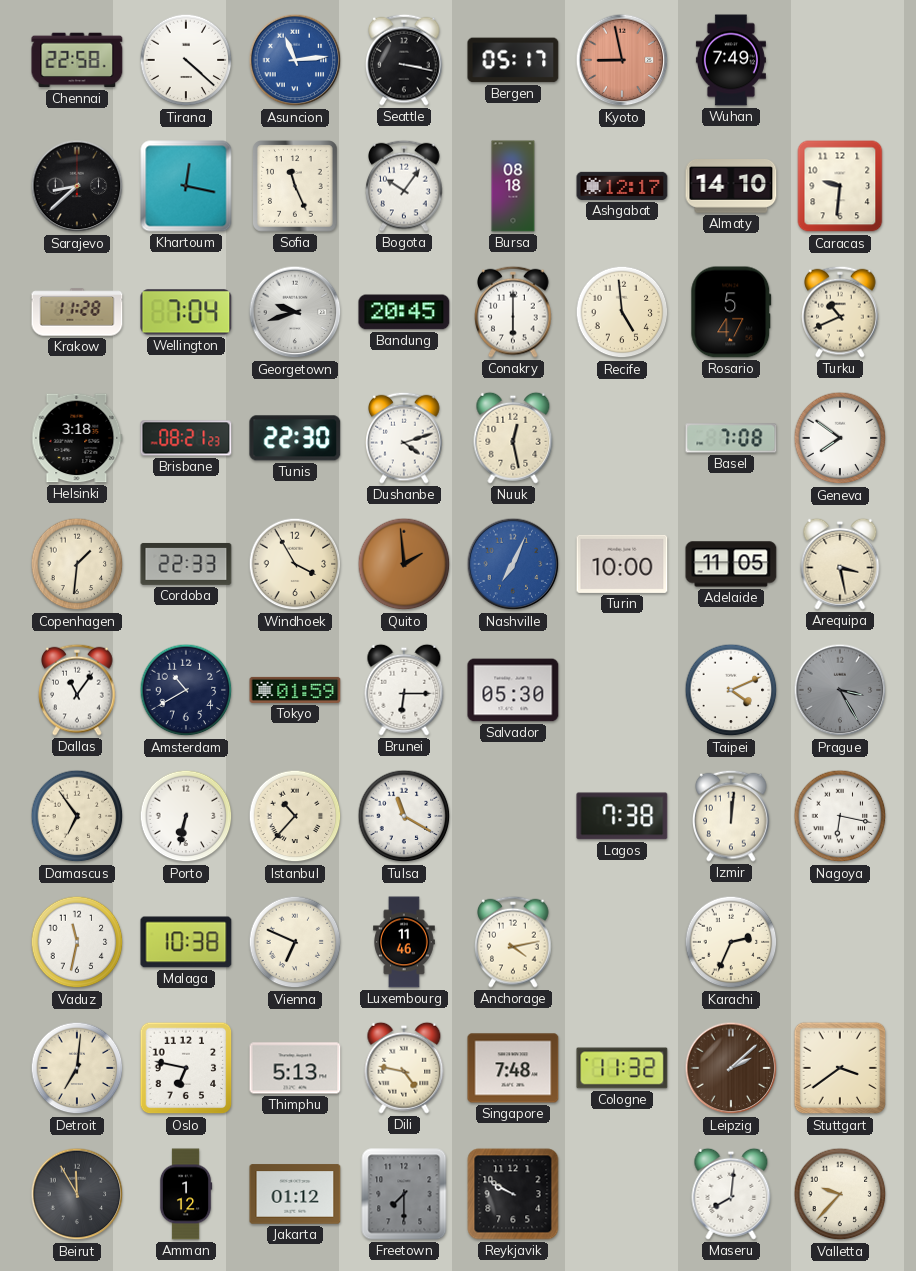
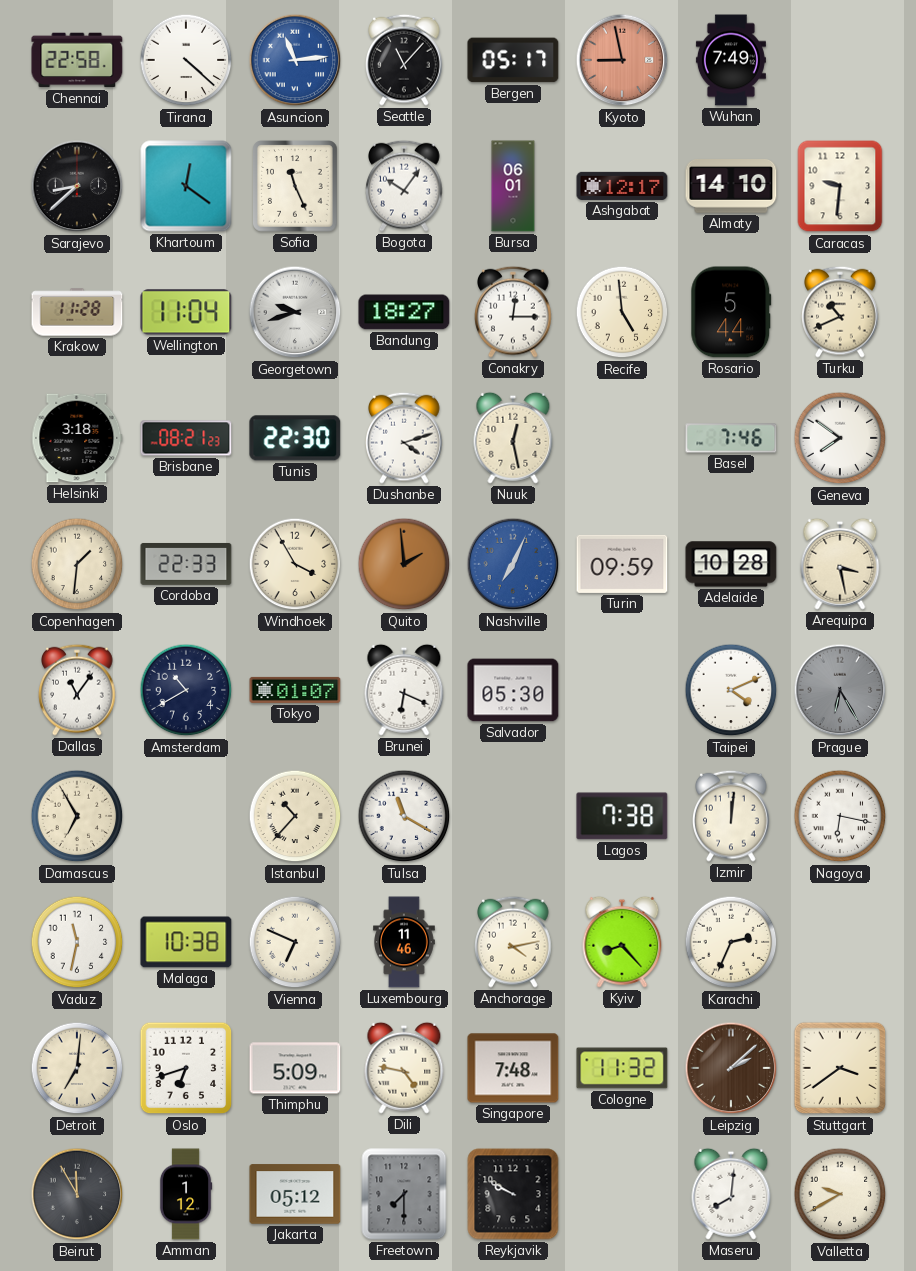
Seattle: 3:17 -> 11:07 (404, 60)
Khartoum: 12:17 -> 12:21 (186, 186)
Bursa: 08:18 -> 06:01 (513, 186)
Wellington: 7:04 -> 11:04 (186, 312)
Bandung: 20:45 -> 18:27 (404, 312)
Conakry: 6:00 -> 12:15 (513, 312)
Rosario: 5:47 -> 5:44 (731, 312)
Basel: 7:08 -> 7:46 (731, 438)
Turin: 10:00 -> 09:59 (622, 564)
Adelaide: 11:05 -> 10:28 (731, 564)
Tokyo: 01:59 -> 01:07 (295, 690)
Brunei: 6:15 -> 6:19 (404, 690)
Prague: 3:25 -> 6:25 (840, 690)
Damascus: 6:54 -> 6:55 (77, 816)
Porto: 6:32 -> none (186, 816)
Kyiv: none -> 8:23 (622, 942)
Oslo: 6:47 -> 6:42 (186, 1068)
Thimphu: 5:13 -> 5:09 (295, 1068)
Jakarta: 01:12 -> 05:12 (295, 1194)
Valletta: 9:37 -> 9:40 (840, 1194)
